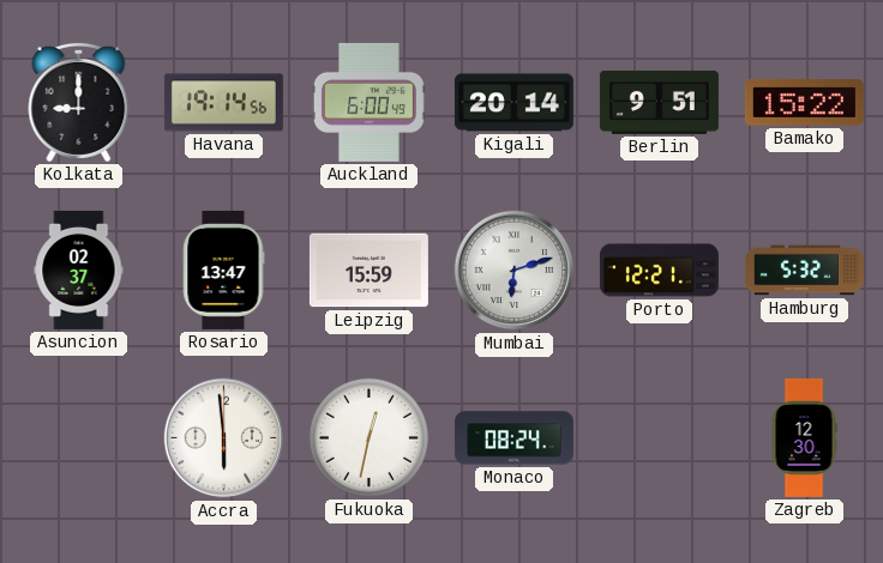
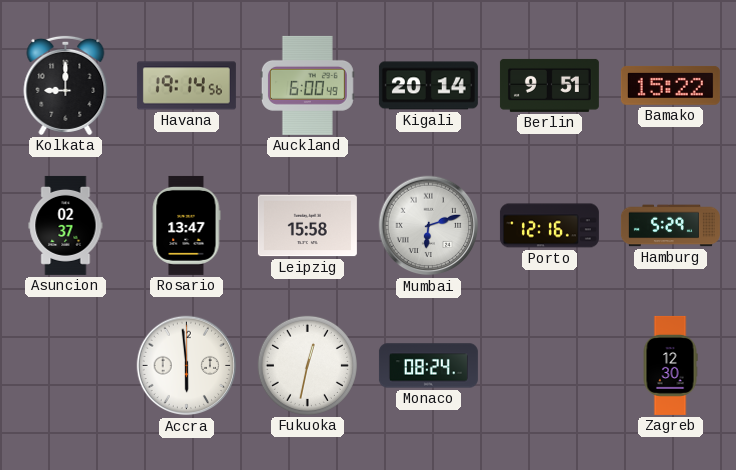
Leipzig: 15:59 -> 15:58 (307, 226)
Porto: 12:21 -> 12:16 (549, 226)
Hamburg: 5:32 -> 5:29 (670, 226)
